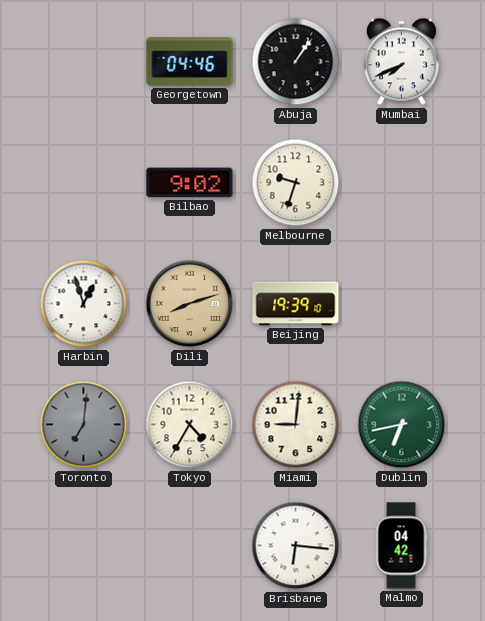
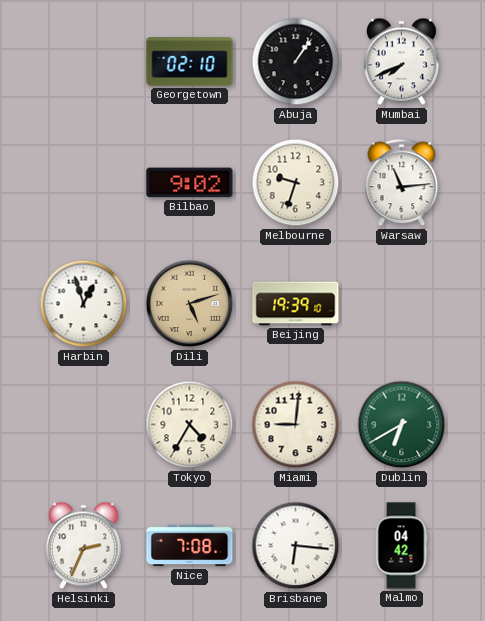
Georgetown: 04:46 -> 02:10 (190, 62)
Warsaw: none -> 11:14 (402, 183)
Dili: 8:12 -> 5:12 (190, 304)
Toronto: 7:01 -> none (84, 425)
Dublin: 6:43 -> 6:40 (402, 425)
Helsinki: none -> 2:34 (83, 546)
Nice: none -> 7:08 (190, 546)
